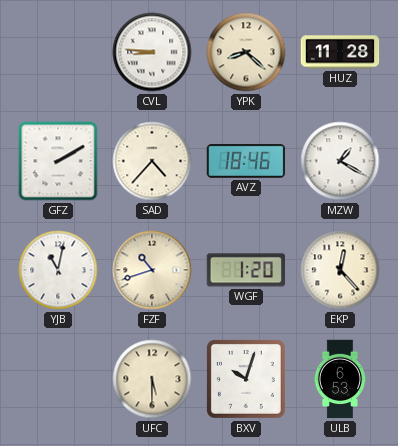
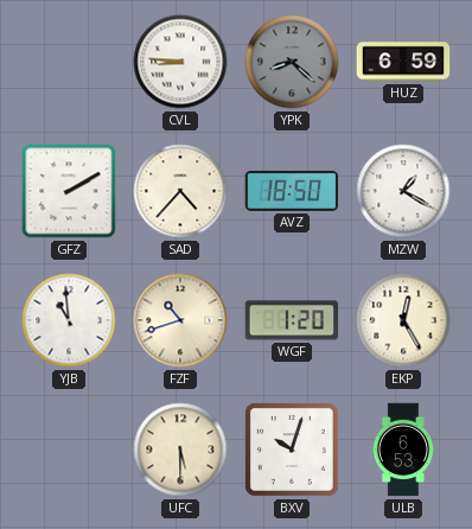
YPK dial: cream -> grey (292, 62)
HUZ: 11:28 -> 6:59 (403, 62)
AVZ: 18:46 -> 18:50 (292, 191)
YJB: 11:02 -> 10:59 (69, 320)
EKP: 12:23 -> 12:25 (403, 320)
